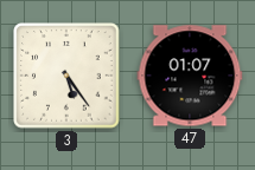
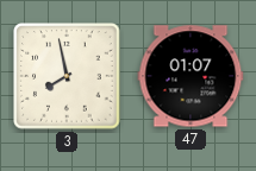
3: 5:24 -> 7:58 (67, 76)
